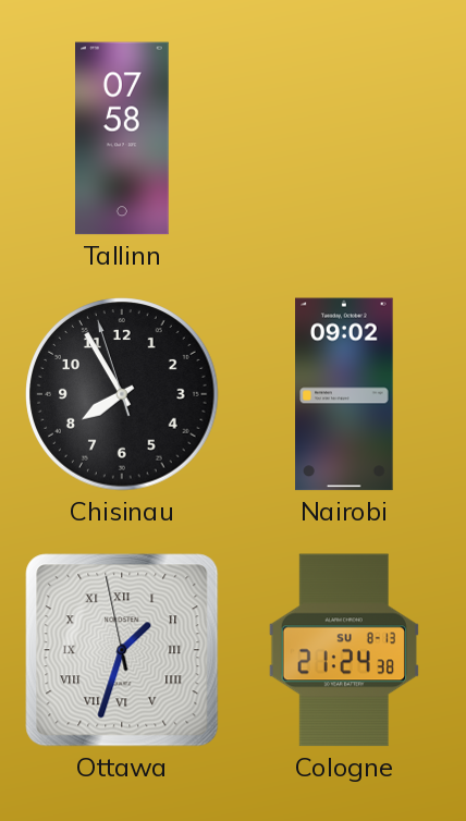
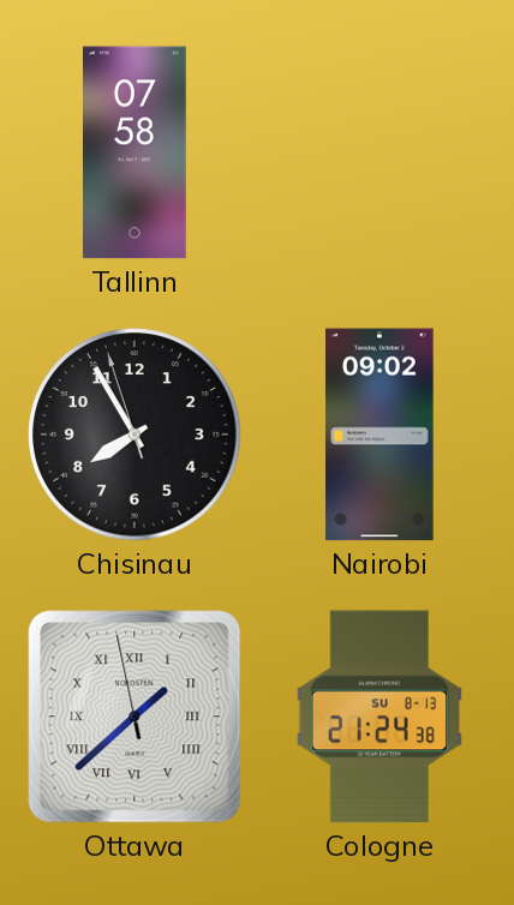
Ottawa: 1:32 -> 1:37 (135, 717)
